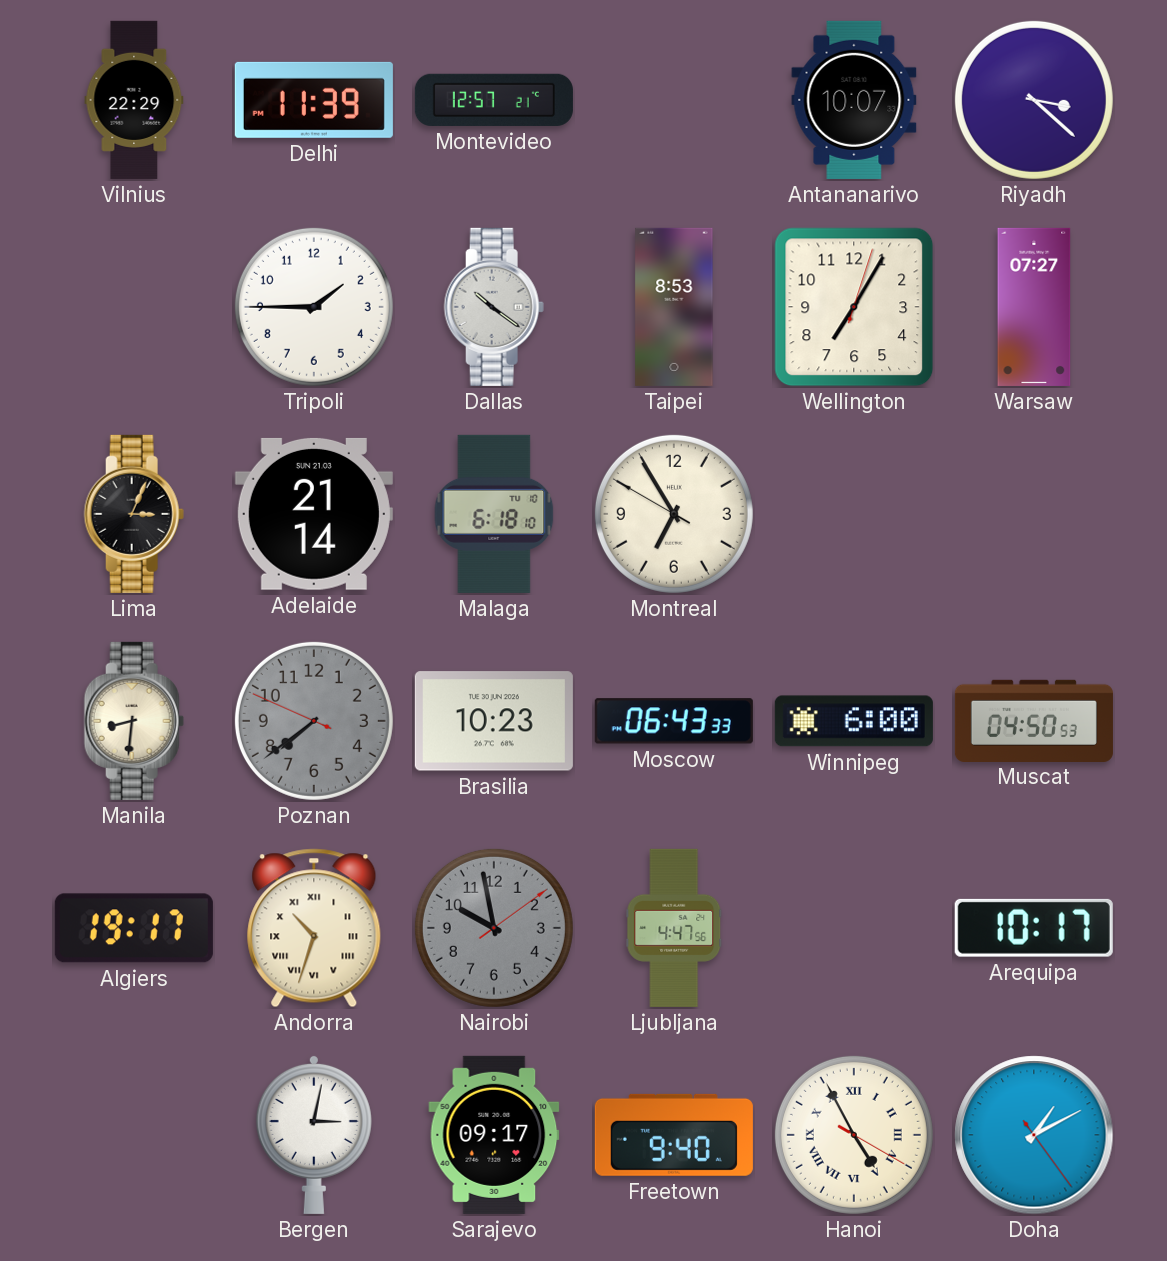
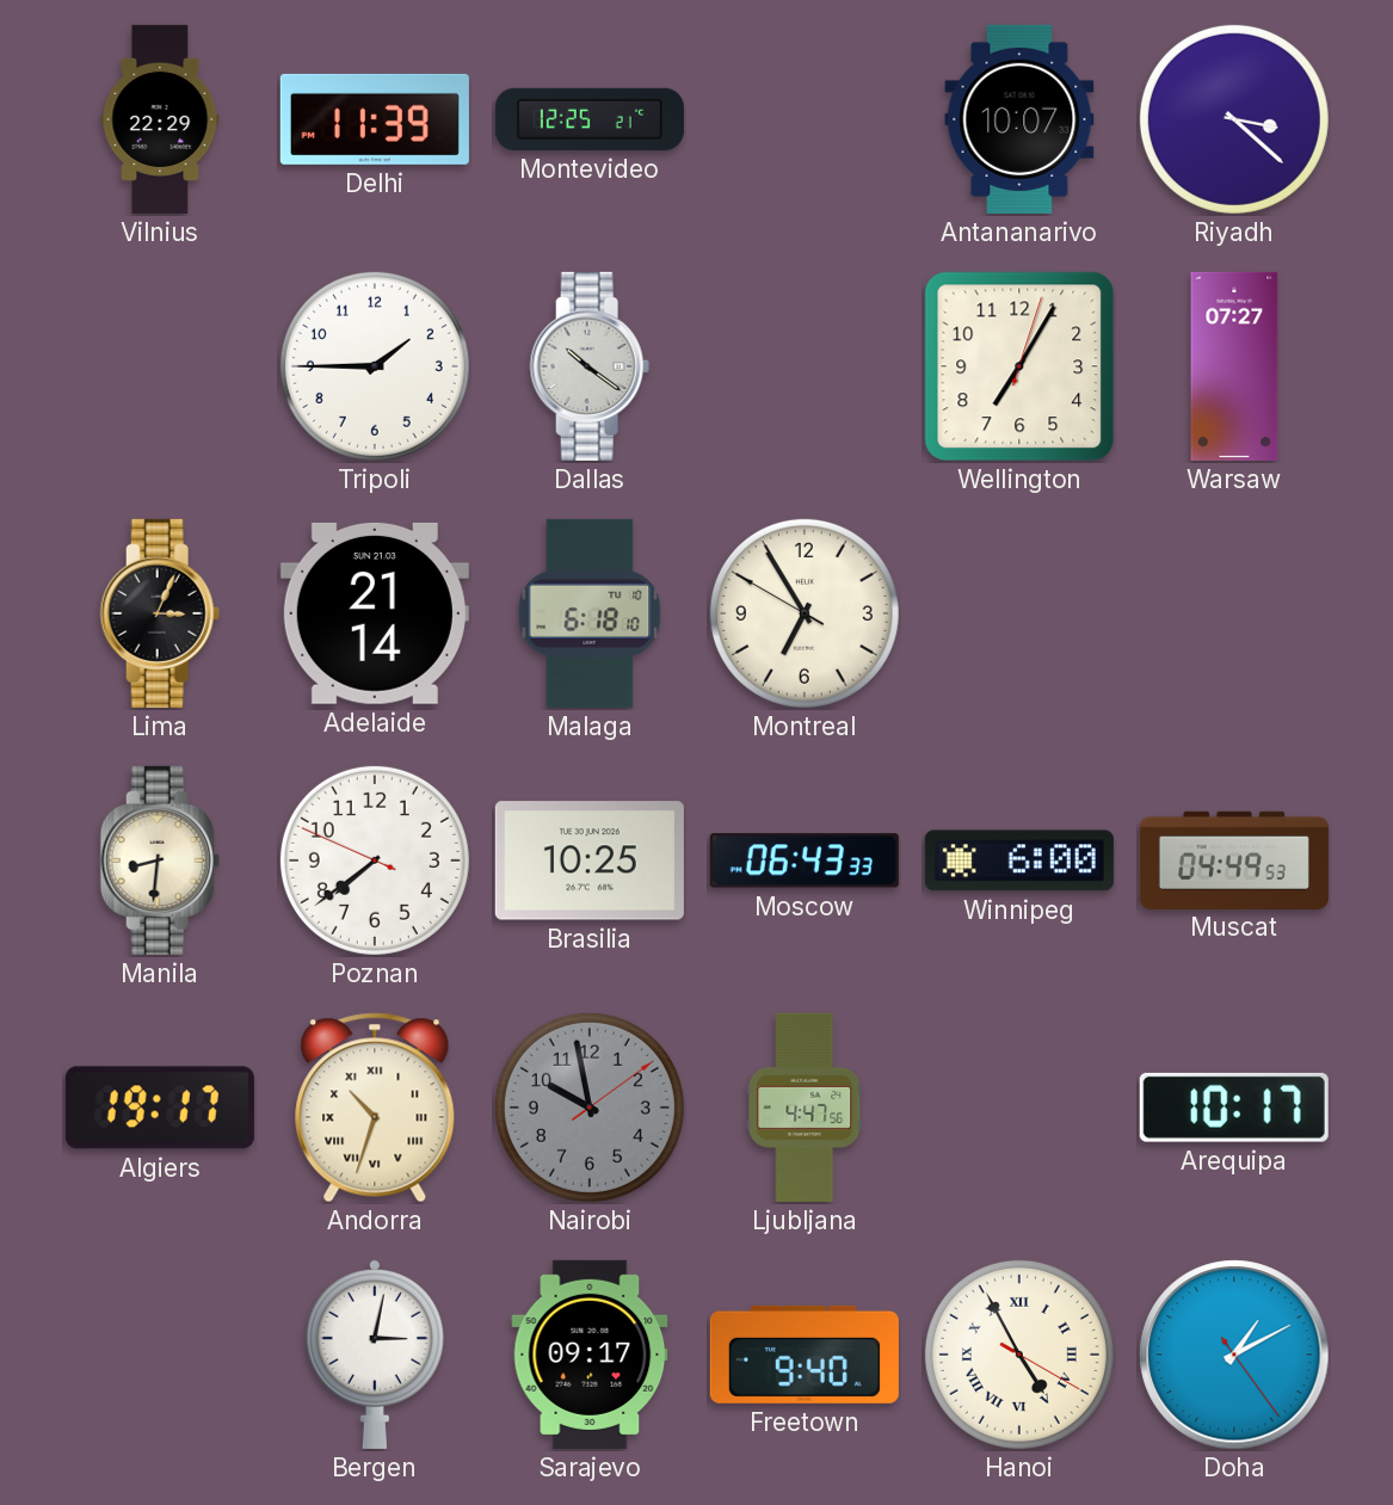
Montevideo: 12:57 -> 12:25 (590, 119)
Taipei: 8:53 -> none (674, 307)
Poznan dial: grey -> white (375, 861)
Brasilia: 10:23 -> 10:25 (590, 861)
Muscat: 04:50 -> 04:49 (1234, 859)
